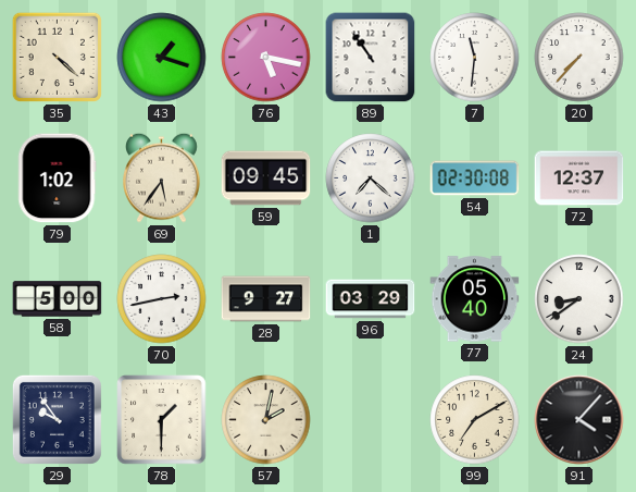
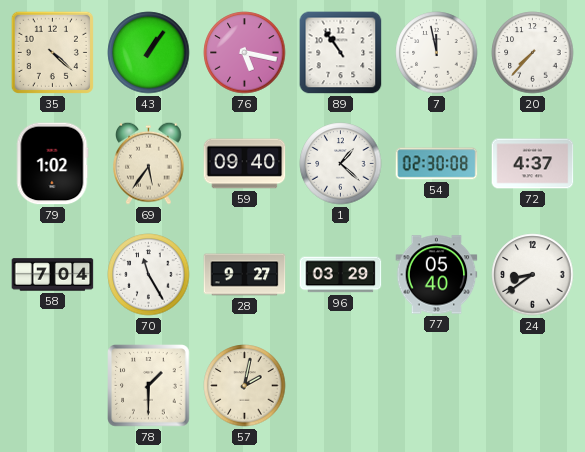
43: 1:18 -> 1:06 (149, 53)
7: 11:31 -> 11:58 (437, 53)
59: 09:45 -> 09:40 (245, 164)
1: 7:22 -> 1:22 (341, 164)
72: 12:37 -> 4:37 (533, 164)
58: 5:00 -> 7:04 (53, 275)
70: 2:43 -> 11:25 (149, 275)
29: 9:54 -> none (57, 419)
99: 7:10 -> none (475, 420)
91: 4:07 -> none (579, 420)
